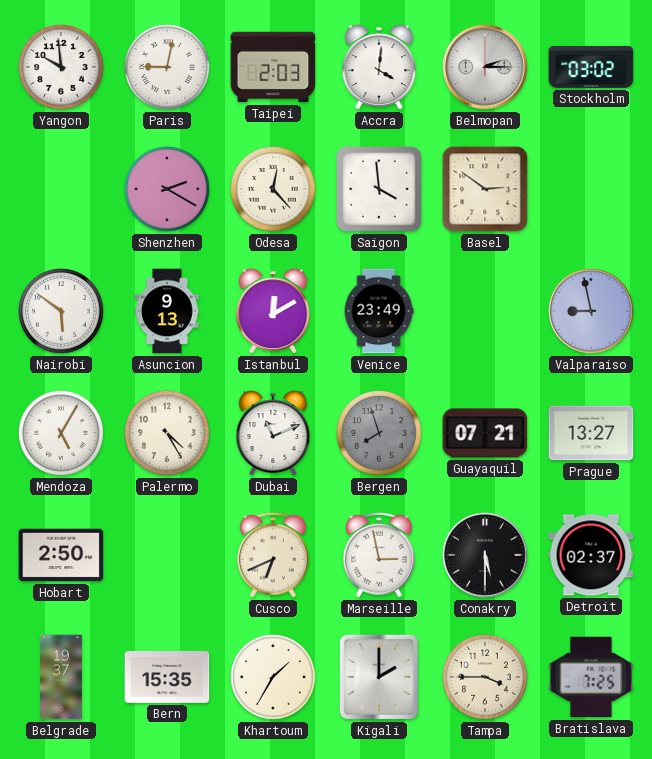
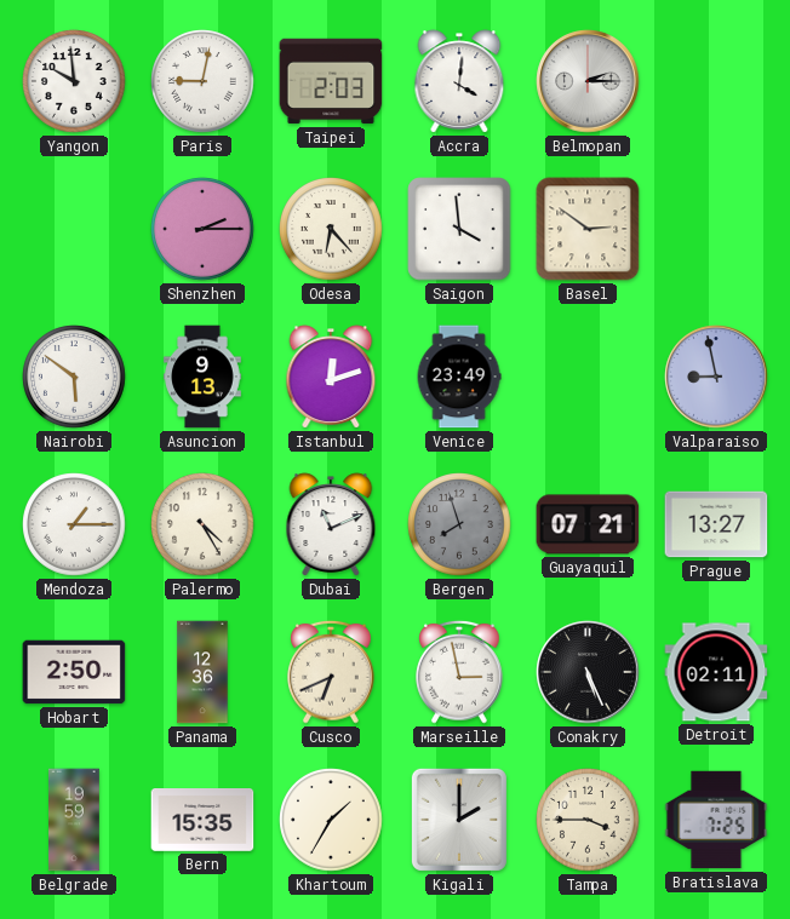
Stockholm: 03:02 -> none (591, 67)
Shenzhen: 2:20 -> 2:15 (202, 229)
Odesa: 12:23 -> 6:23 (331, 229)
Istanbul: 12:10 -> 12:12 (331, 377)
Mendoza: 5:05 -> 1:15 (74, 524)
Panama: none -> 12:36 (202, 672)
Conakry: 5:30 -> 5:26 (588, 672)
Detroit: 02:37 -> 02:11 (716, 672)
Belgrade: 19:37 -> 19:59 (75, 820)
